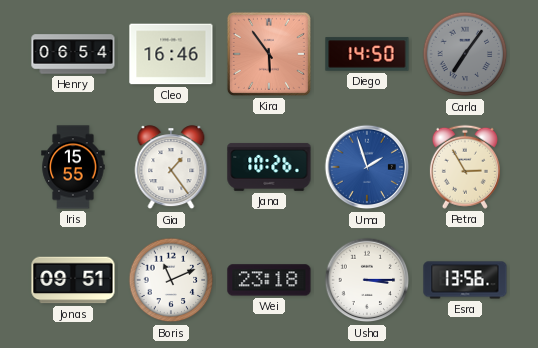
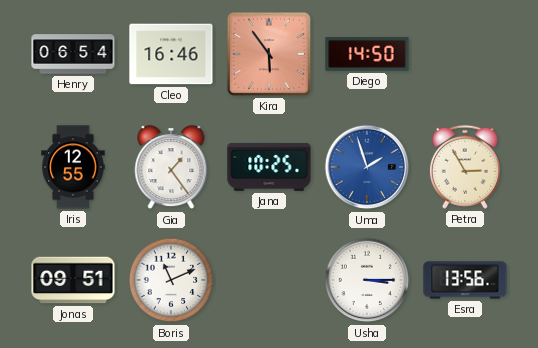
Carla: 7:06 -> none (465, 54)
Iris: 15:55 -> 12:55 (73, 167)
Jana: 10:26 -> 10:25 (269, 167)
Wei: 23:18 -> none (269, 280)
